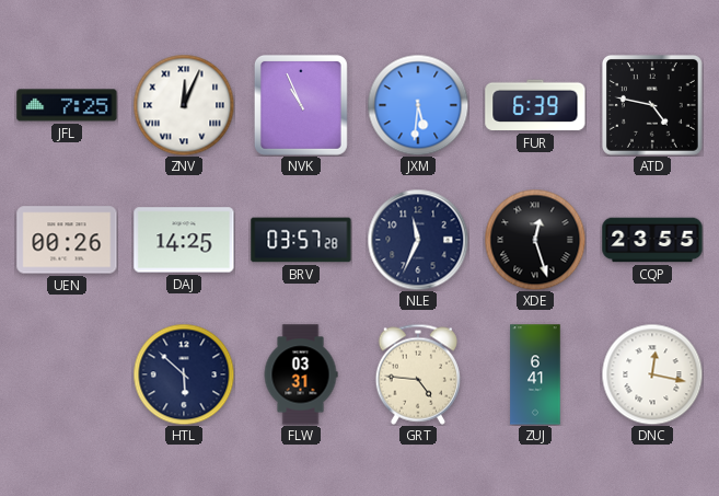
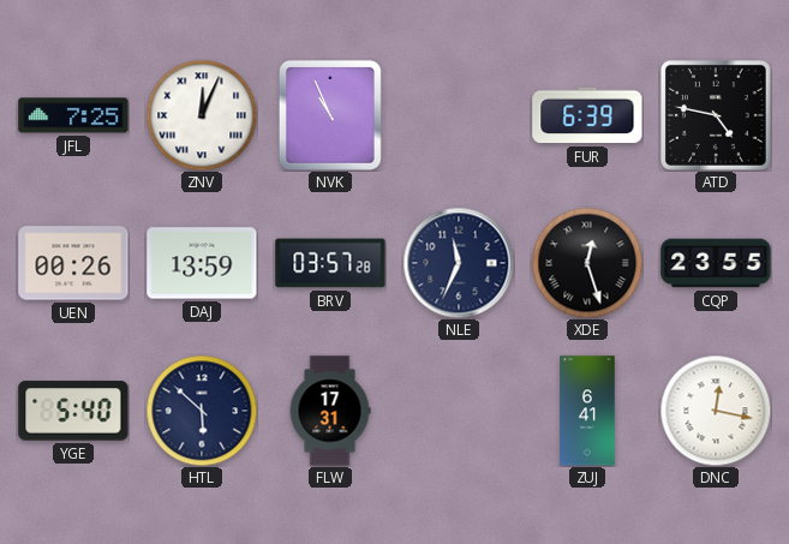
JXM: 5:31 -> none (418, 105)
DAJ: 14:25 -> 13:59 (202, 263)
YGE: none -> 5:40 (73, 411)
FLW: 03:31 -> 17:31 (330, 411)
GRT: 4:46 -> none (417, 374)
